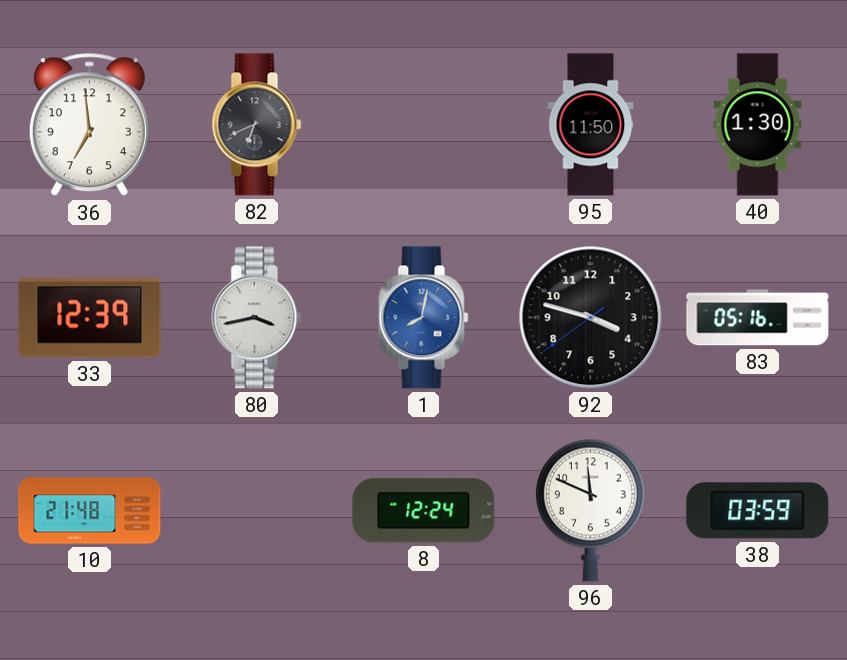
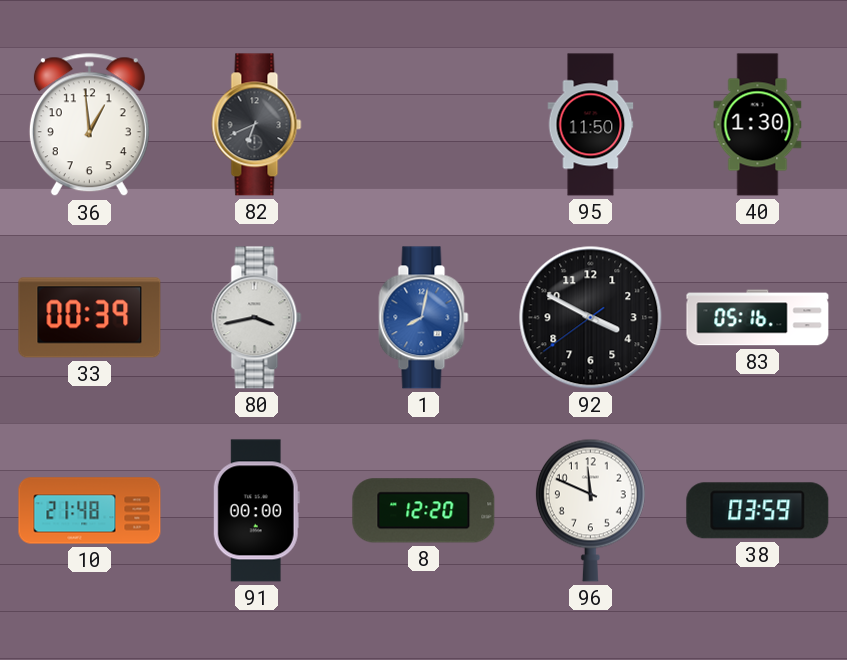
36: 6:59 -> 12:59 (89, 125)
33: 12:39 -> 00:39 (90, 318)
92: 3:47 -> 3:49 (591, 318)
91: none -> 00:00 (256, 511)
8: 12:24 -> 12:20 (424, 511)
